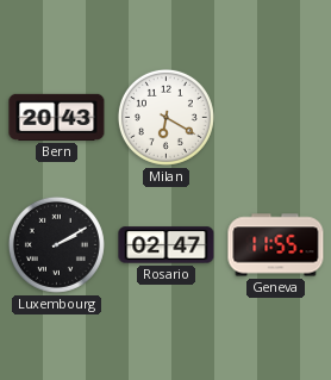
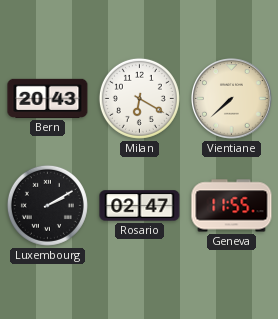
Vientiane: none -> 7:38 (232, 99)
